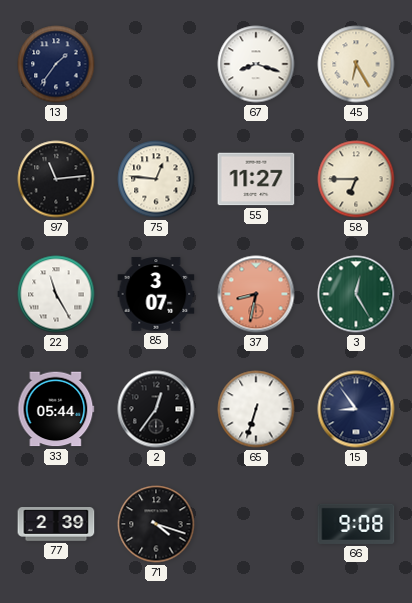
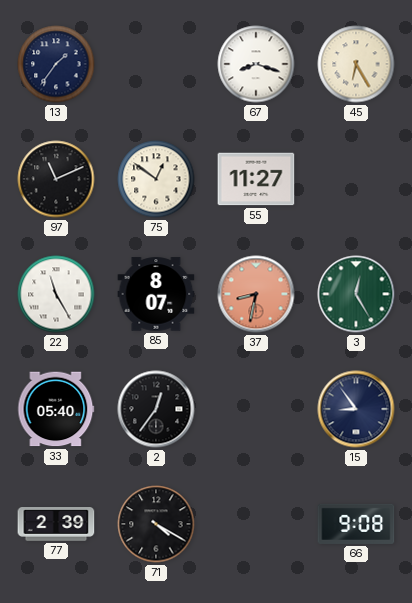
97: 11:14 -> 11:11 (56, 179)
75: 12:46 -> 12:51 (156, 179)
58: 6:45 -> none (356, 179)
85: 3:07 -> 8:07 (156, 294)
33: 05:44 -> 05:40 (56, 409)
65: 6:33 -> none (256, 409)
71: 4:18 -> 4:20 (156, 524)
